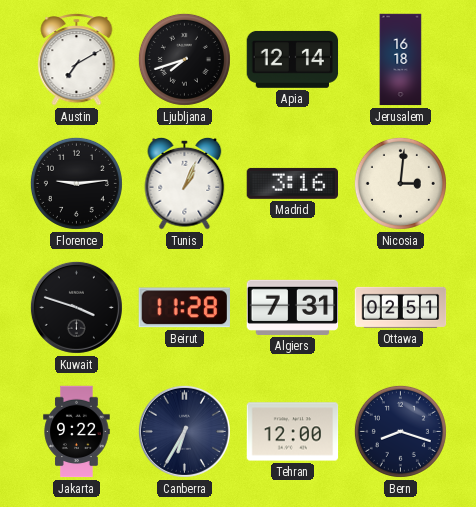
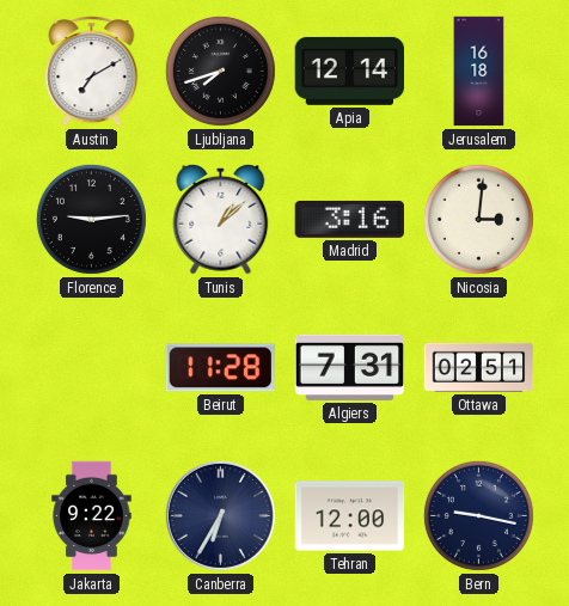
Tunis: 1:04 -> 1:08 (221, 219)
Kuwait: 3:48 -> none (76, 307)
Bern: 8:18 -> 9:17 (478, 515)
